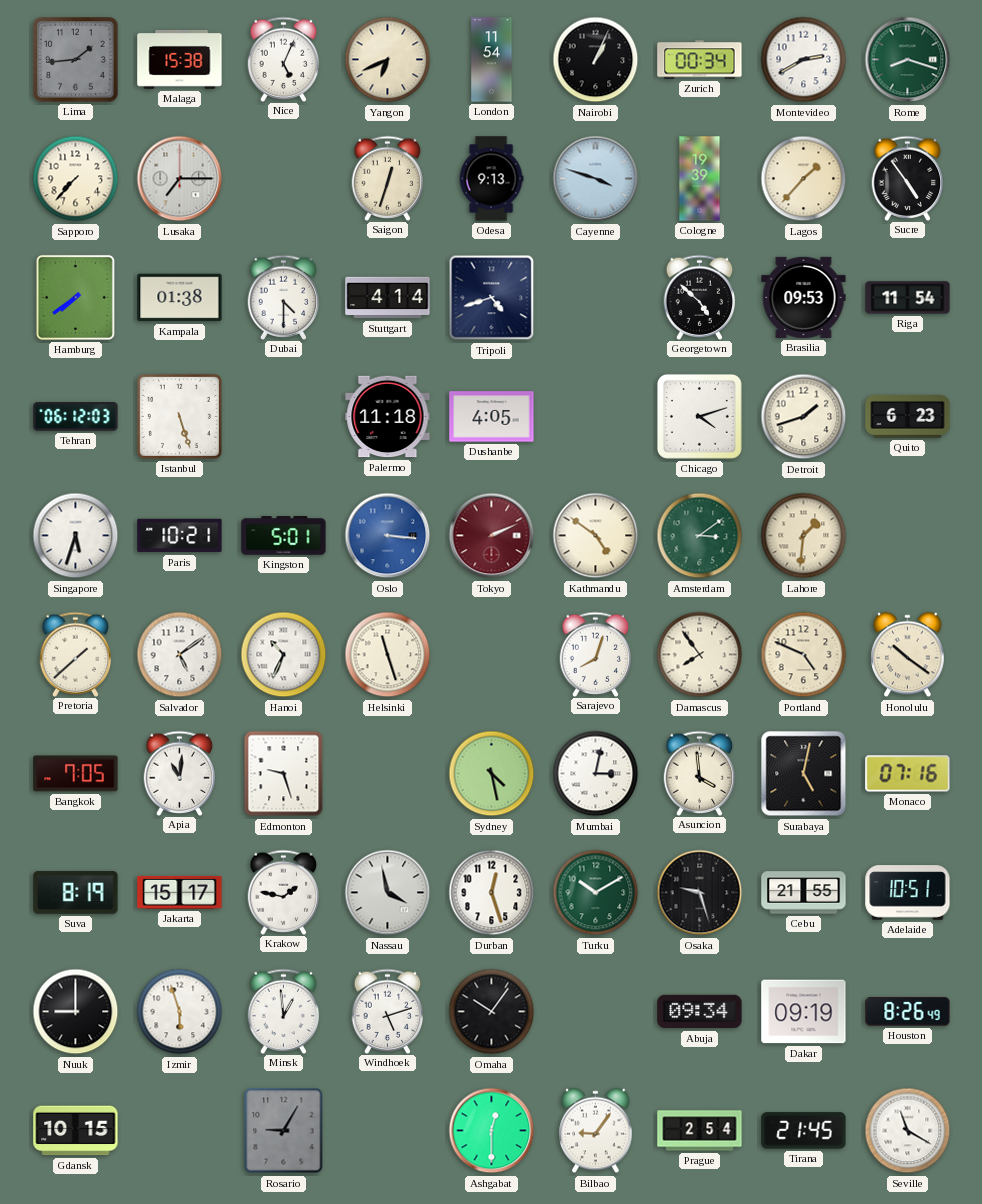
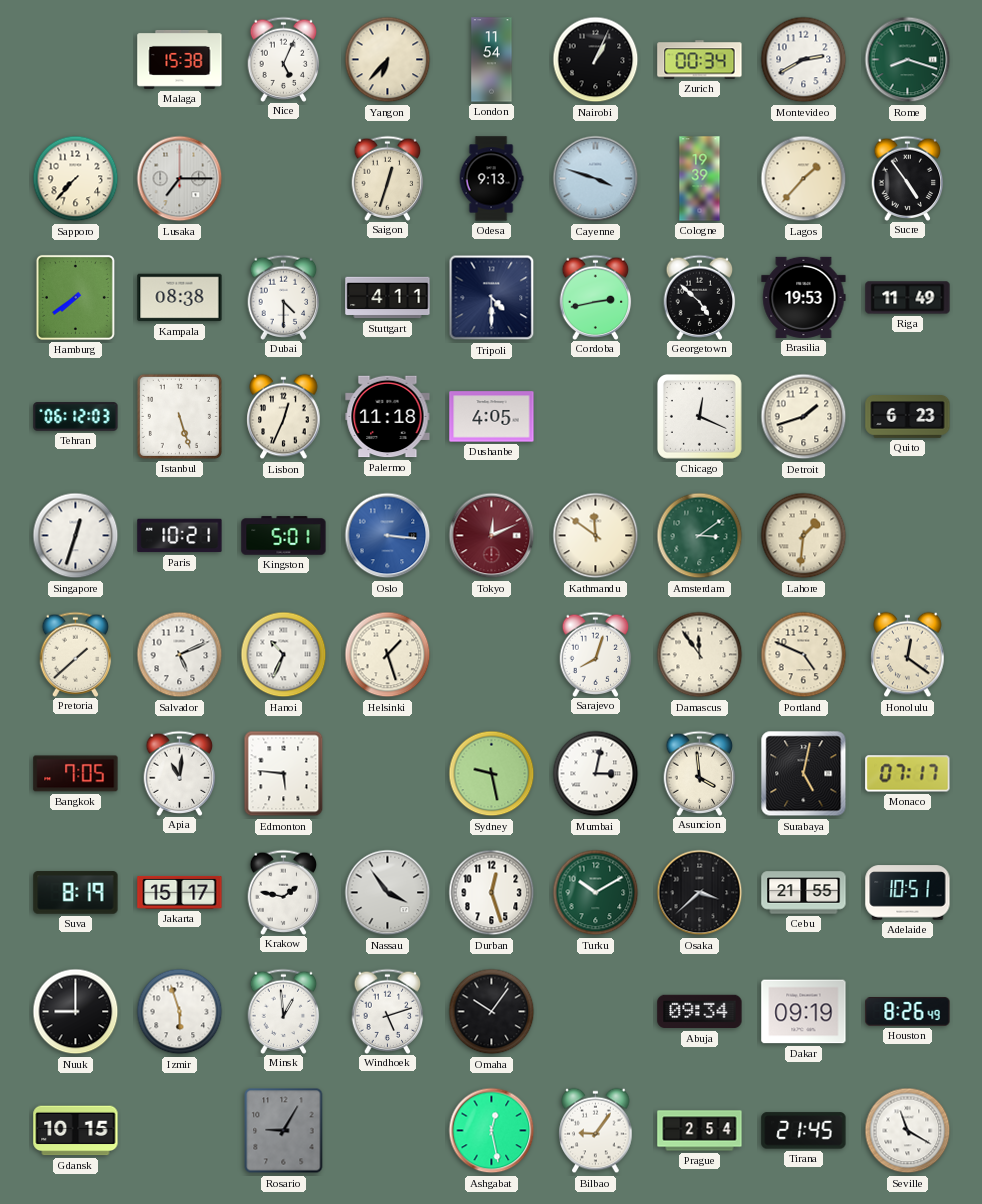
Lima: 1:44 -> none (76, 60)
Yangon: 6:41 -> 6:37 (388, 60)
Kampala: 01:38 -> 08:38 (180, 298)
Stuttgart: 4:14 -> 4:11 (388, 298)
Tripoli: 4:42 -> 4:30 (492, 298)
Cordoba: none -> 2:43 (596, 297)
Brasilia: 09:53 -> 19:53 (804, 297)
Riga: 11:54 -> 11:49 (908, 298)
Lisbon: none -> 12:34 (284, 417)
Chicago: 4:12 -> 12:19 (699, 416)
Singapore: 5:33 -> 12:33 (76, 536)
Tokyo: 2:11 -> 12:11 (492, 536)
Kathmandu: 4:51 -> 11:51 (596, 536)
Salvador: 5:09 -> 5:11 (180, 655)
Helsinki: 11:27 -> 1:27 (388, 655)
Damascus: 7:54 -> 11:54 (700, 655)
Honolulu: 10:21 -> 12:21 (908, 655)
Edmonton: 9:27 -> 5:46 (284, 774)
Sydney: 4:28 -> 9:28 (492, 774)
Monaco: 07:16 -> 07:17 (908, 774)
Nassau: 3:58 -> 3:54 (388, 893)
Osaka: 9:27 -> 3:38 (700, 893)
Ashgabat: 12:30 -> 12:28 (492, 1131)
